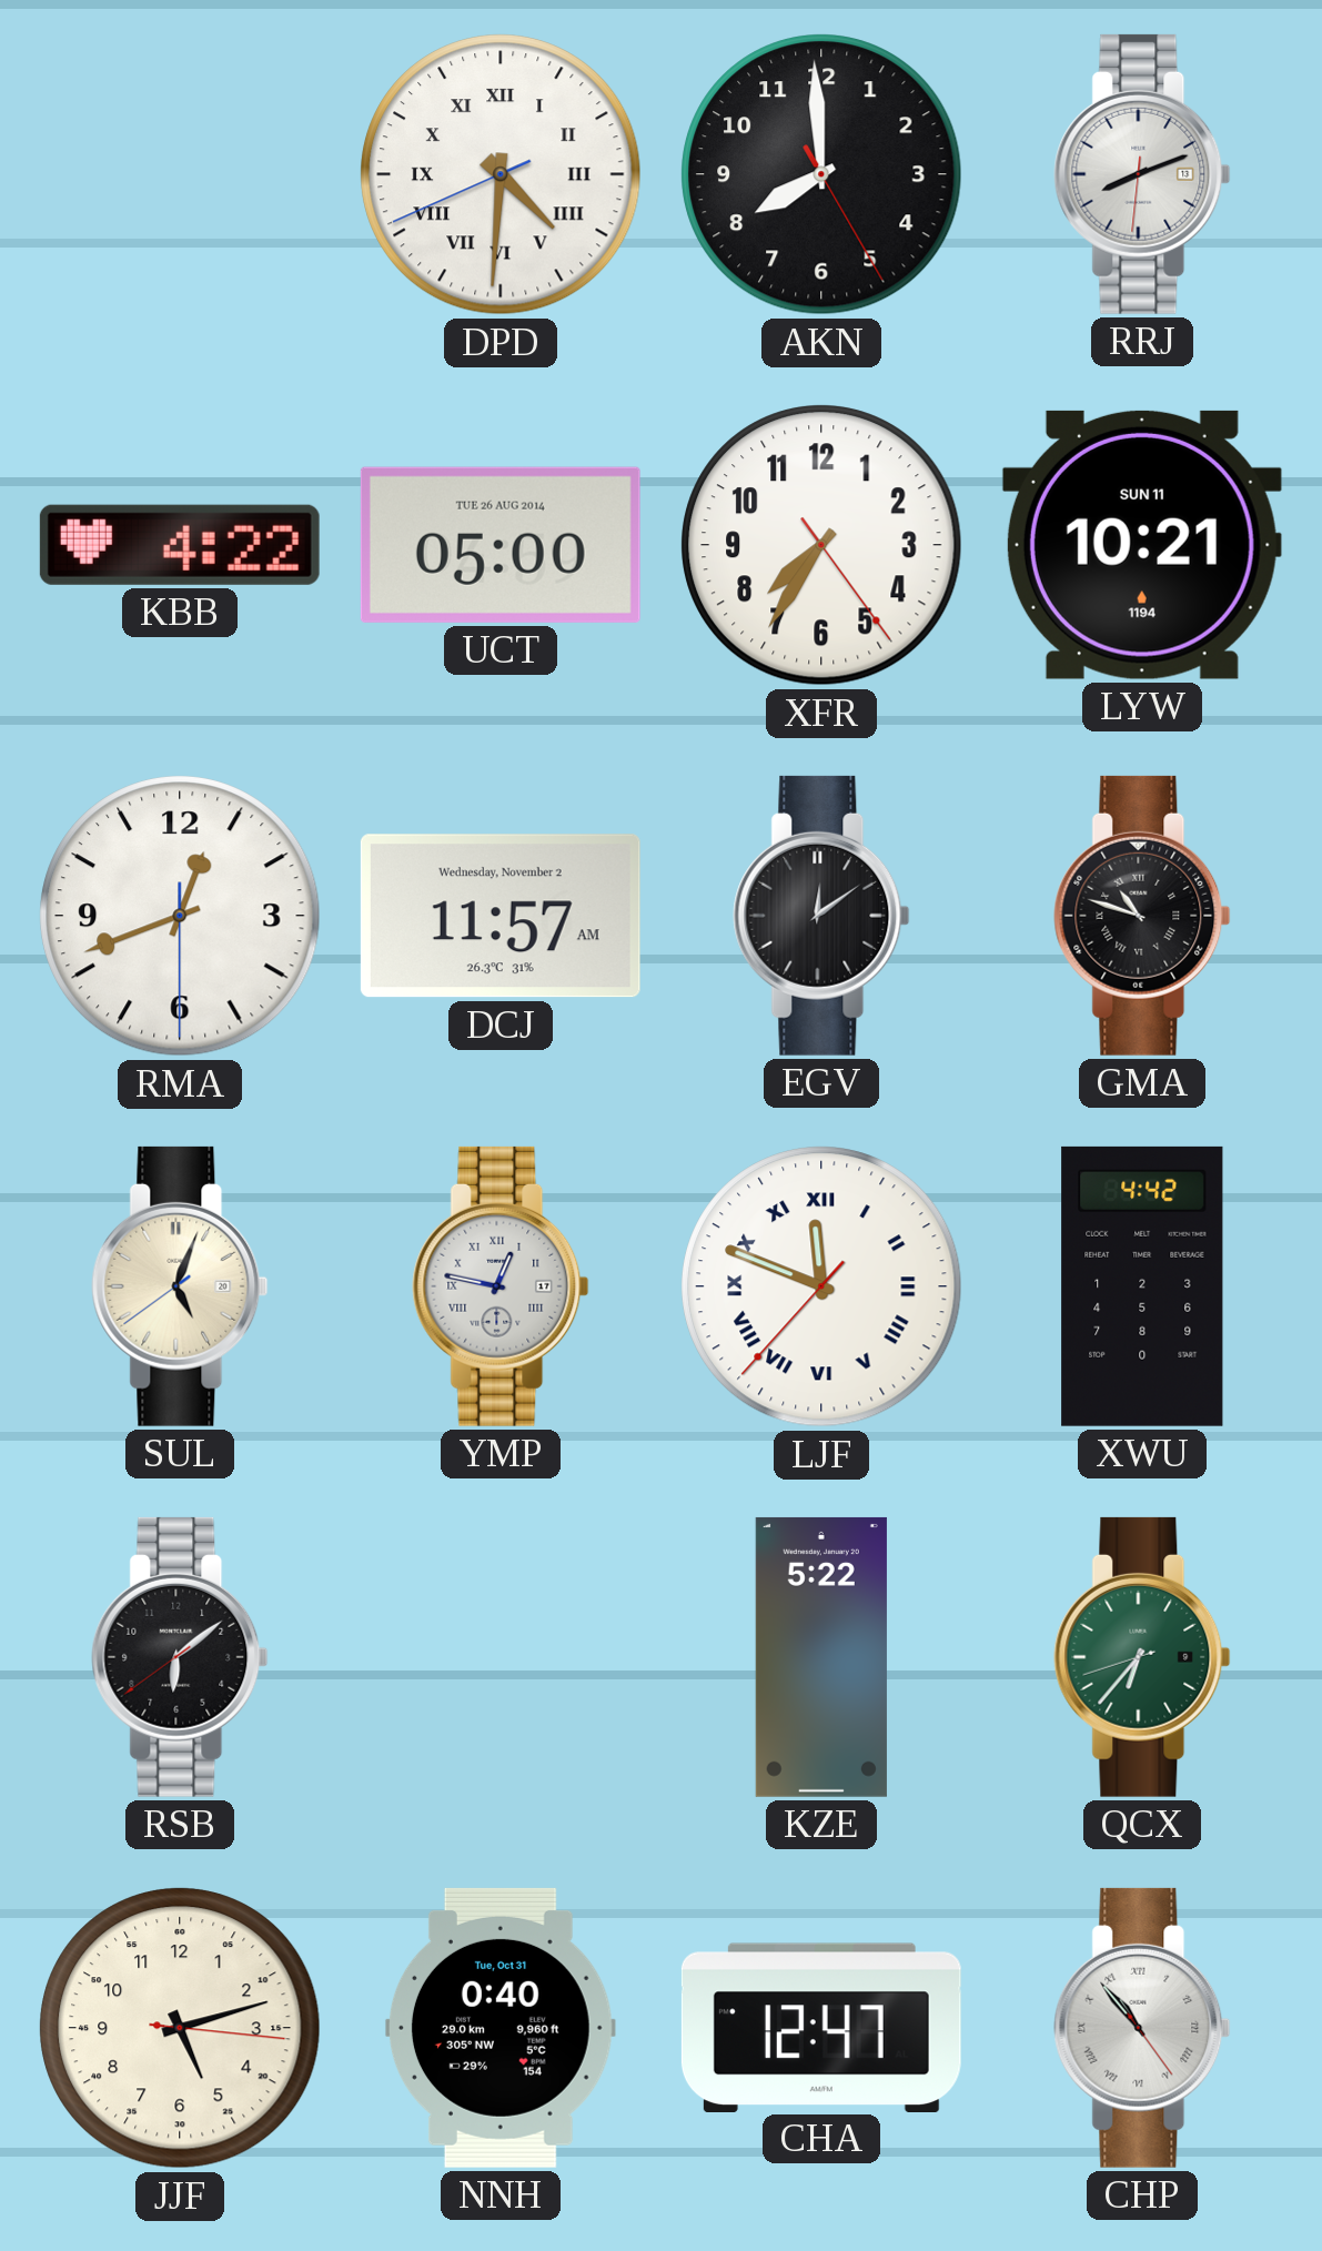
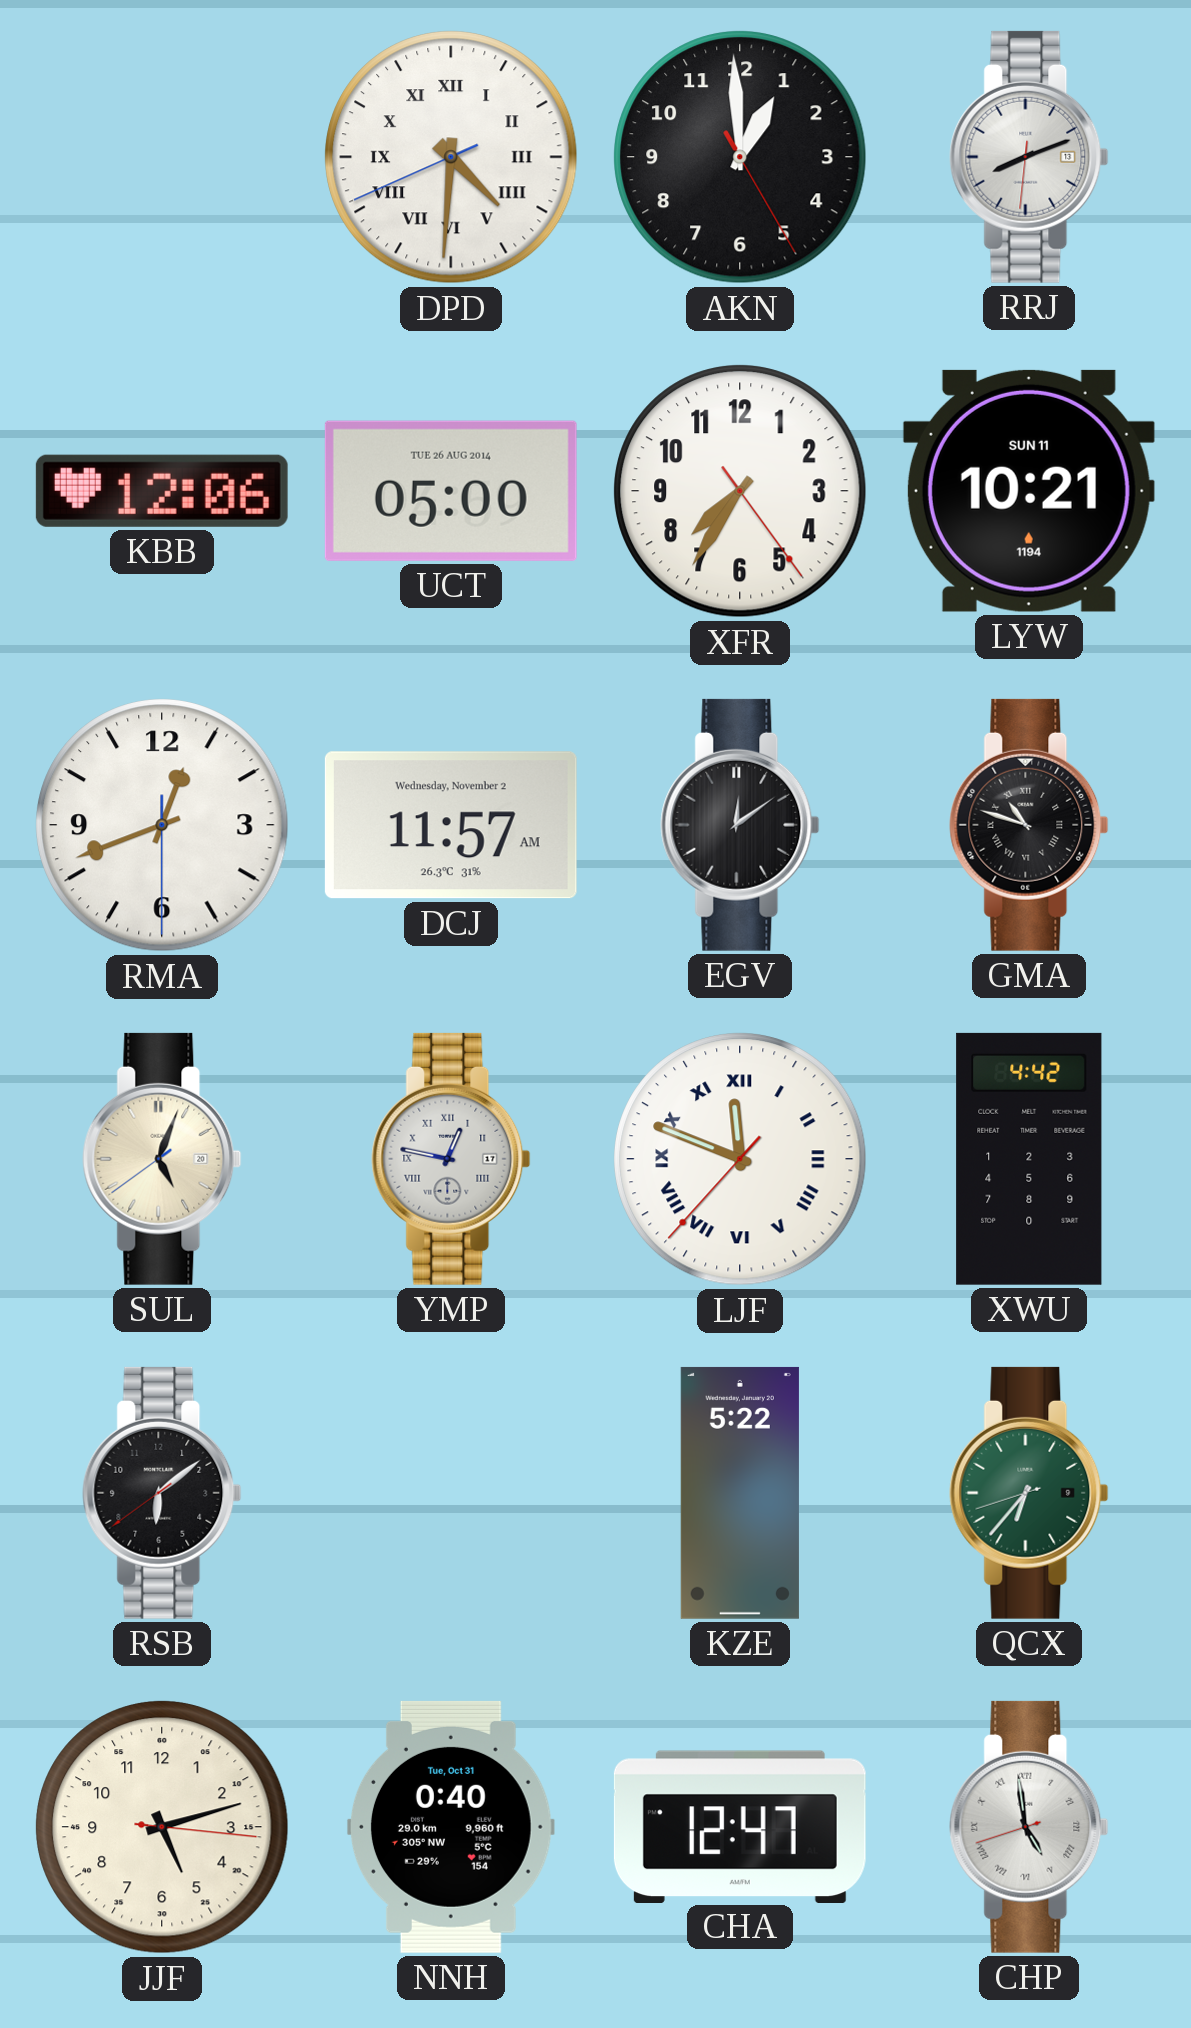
AKN: 7:59 -> 12:59 (740, 157)
KBB: 4:22 -> 12:06 (162, 491)
CHP: 10:53 -> 4:58 (1029, 1827)
